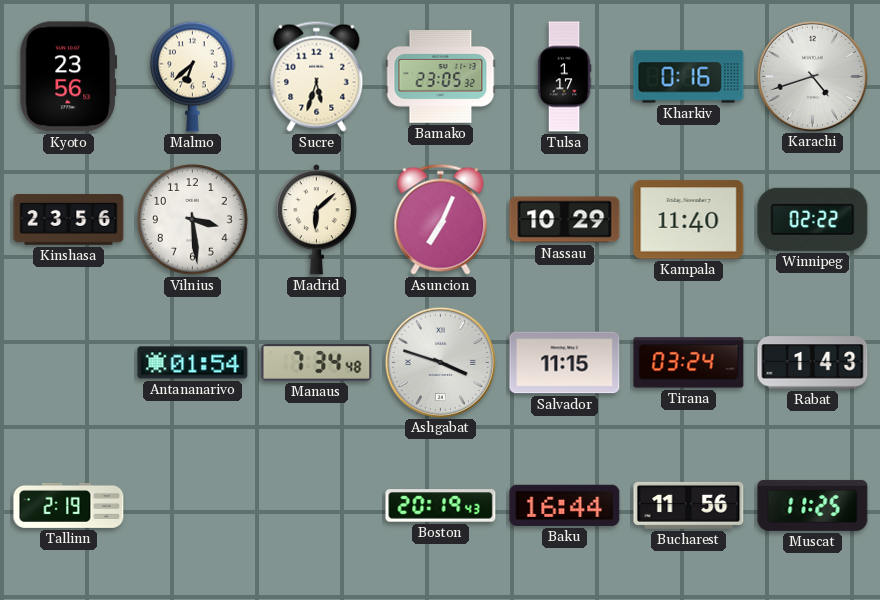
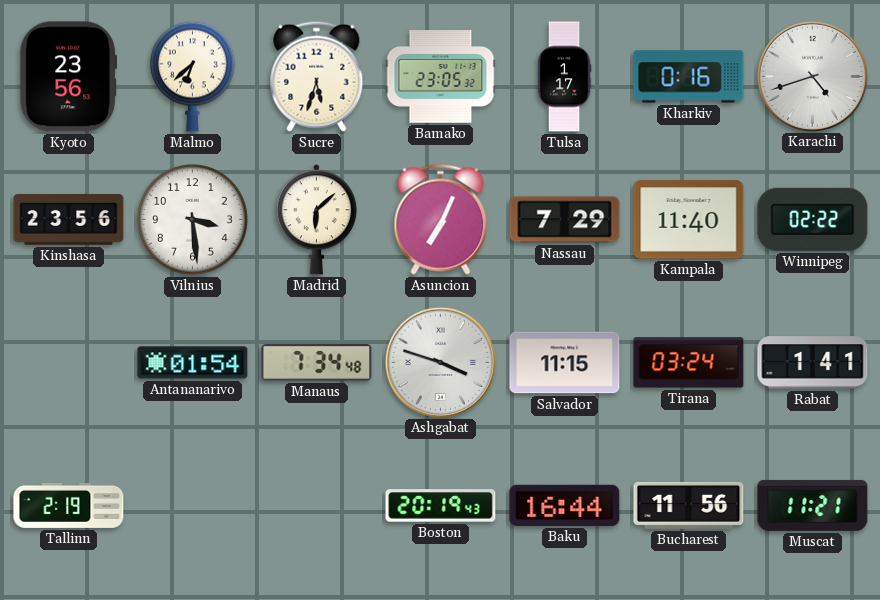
Nassau: 10:29 -> 7:29 (565, 220)
Rabat: 1:43 -> 1:41 (813, 363)
Muscat: 11:25 -> 11:21 (813, 505)
